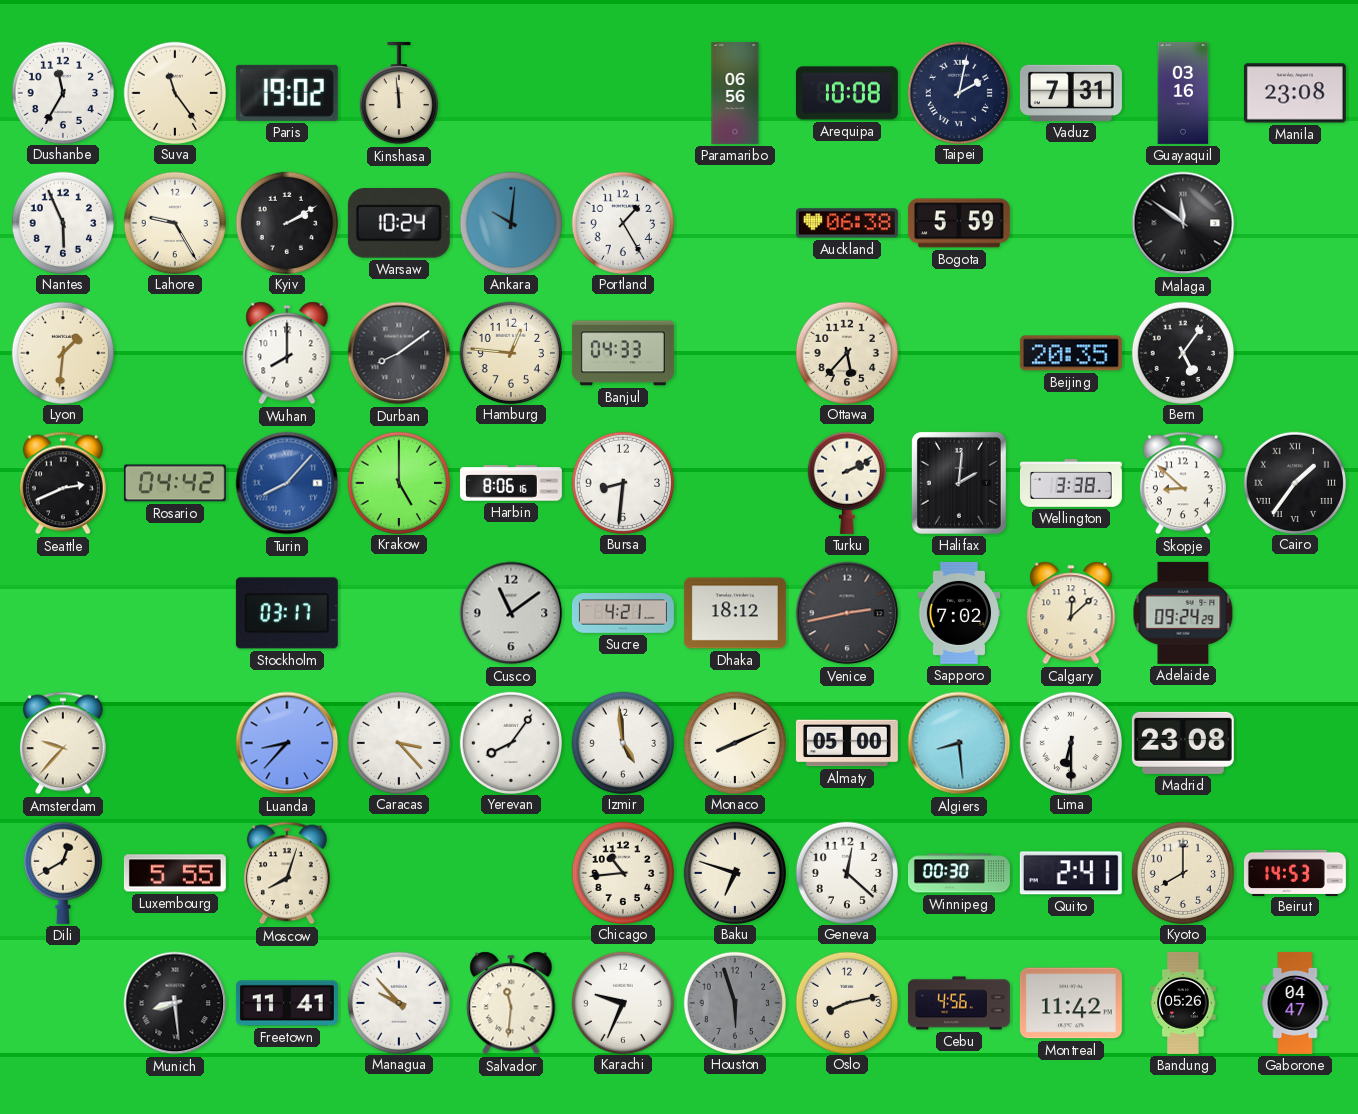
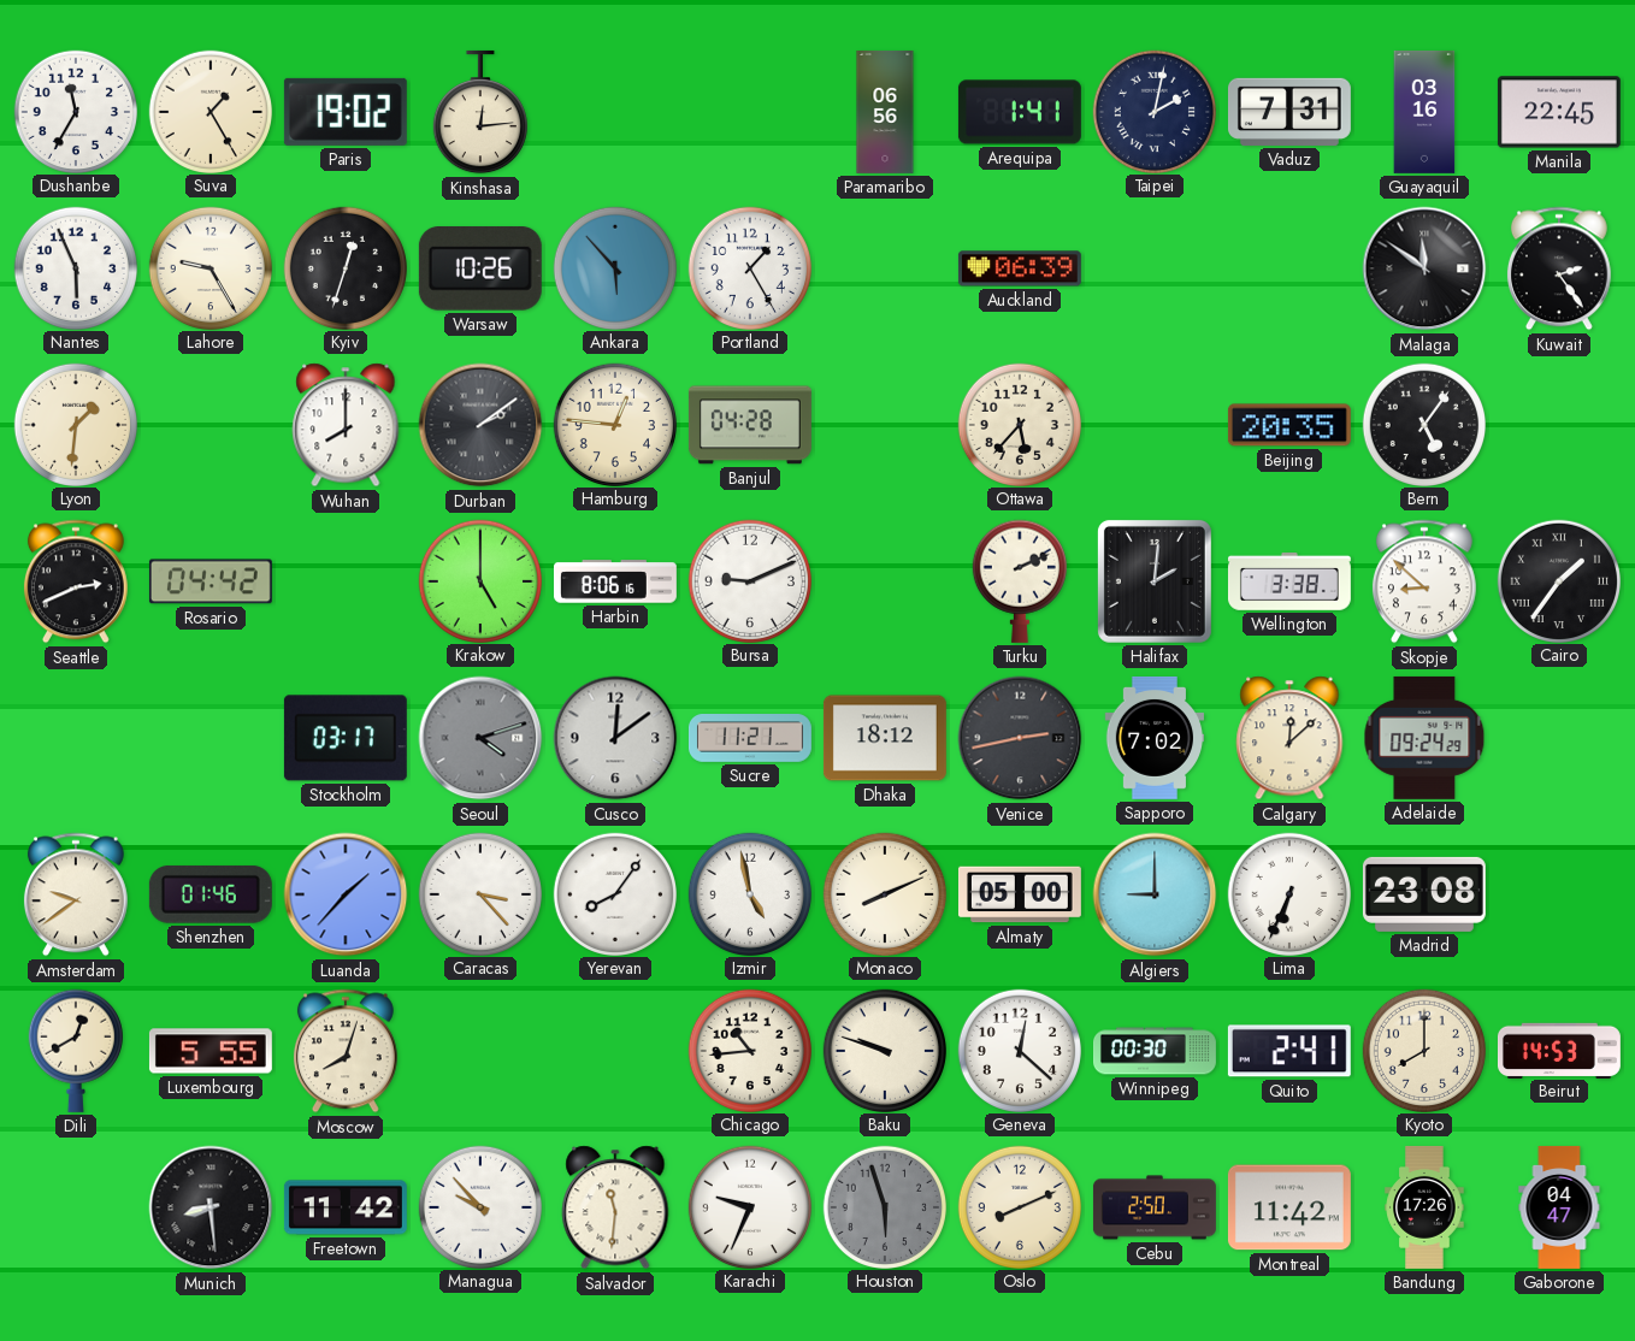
Suva: 11:24 -> 1:25 (209, 111)
Kinshasa: 11:59 -> 12:14 (480, 112)
Arequipa: 10:08 -> 1:41 (1020, 112)
Manila: 23:08 -> 22:45 (1559, 112)
Kyiv: 2:10 -> 12:33 (344, 267)
Warsaw: 10:24 -> 10:26 (480, 270)
Ankara: 10:01 -> 5:53 (614, 267)
Auckland: 06:38 -> 06:39 (1020, 268)
Bogota: 5:59 -> none (959, 223)
Kuwait: none -> 2:24 (1559, 268)
Durban: 8:09 -> 2:09 (480, 425)
Banjul: 04:33 -> 04:28 (750, 425)
Turin: 8:07 -> none (287, 483)
Bursa: 8:31 -> 9:11 (749, 580)
Seoul: none -> 4:12 (480, 738)
Cusco: 11:09 -> 12:09 (615, 738)
Sucre: 4:21 -> 11:21 (750, 739)
Amsterdam: 9:37 -> 9:39 (76, 894)
Shenzhen: none -> 01:46 (211, 894)
Luanda: 8:37 -> 1:37 (346, 894)
Izmir: 4:59 -> 4:58 (749, 893)
Algiers: 8:29 -> 9:00 (1155, 894)
Lima: 6:30 -> 6:34 (1288, 893)
Baku: 6:48 -> 9:48 (884, 1050)
Freetown: 11:41 -> 11:42 (346, 1207)
Oslo: 8:13 -> 8:11 (1019, 1206)
Cebu: 4:56 -> 2:50 (1155, 1207)
Bandung: 05:26 -> 17:26 (1424, 1207)
